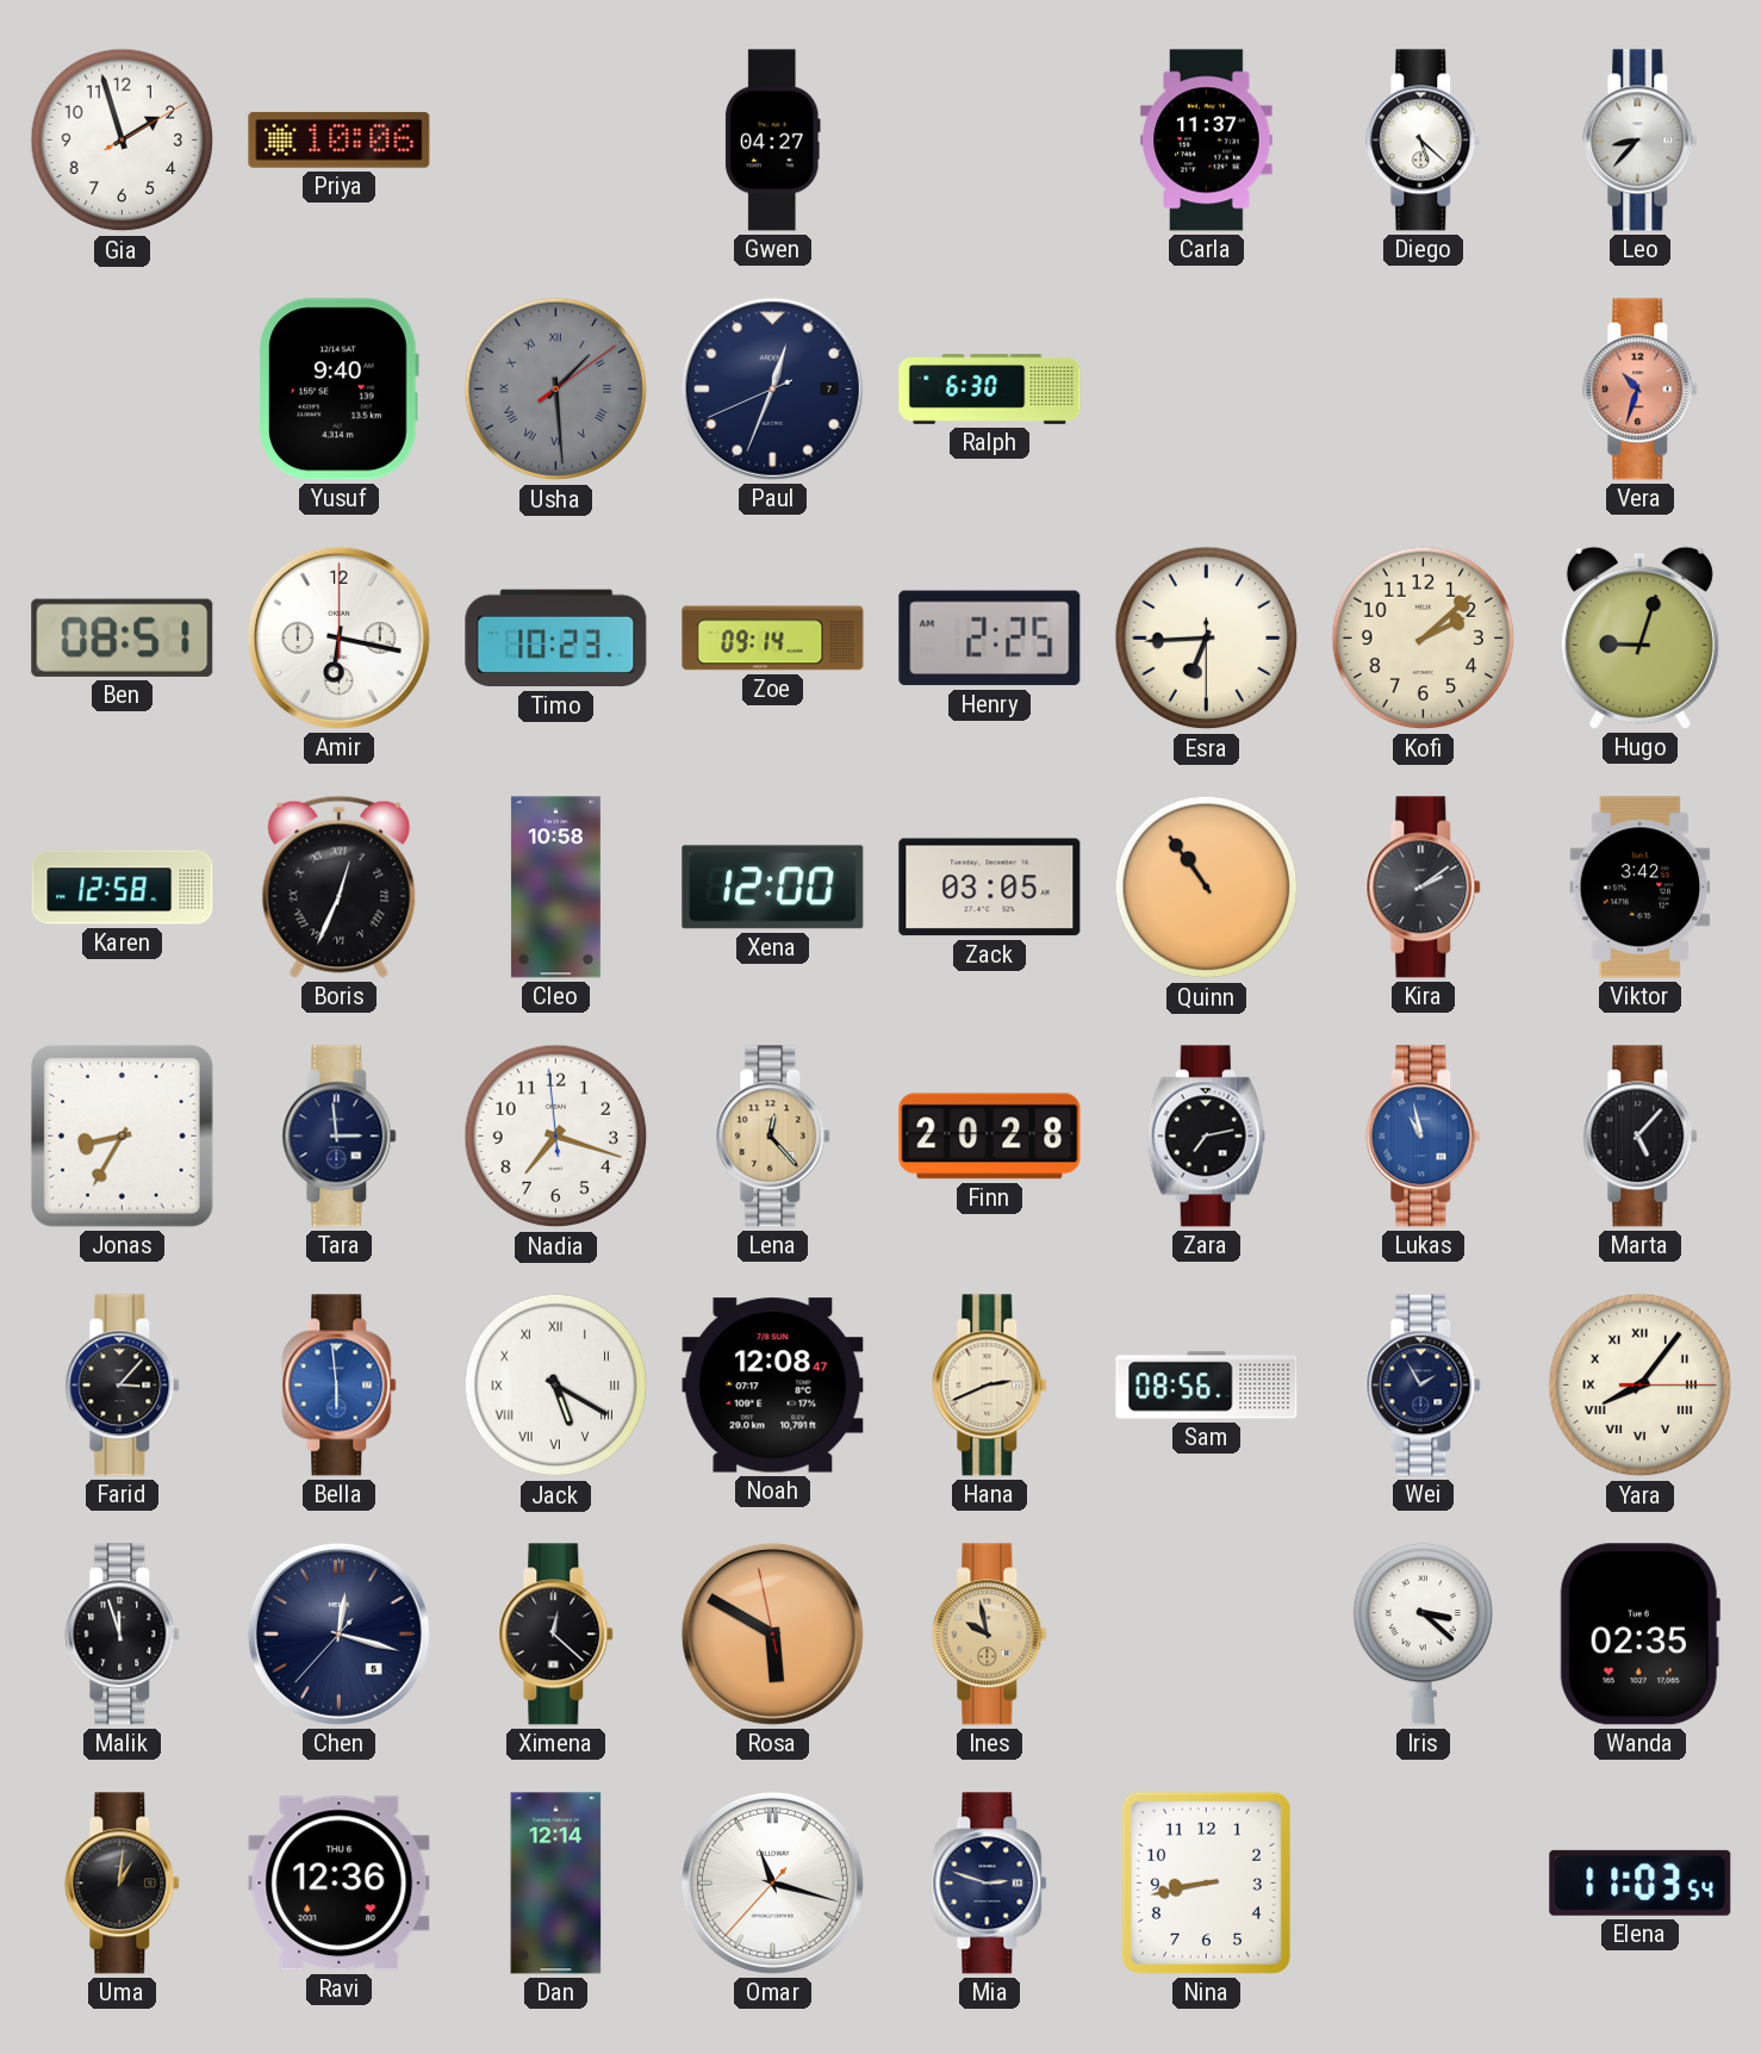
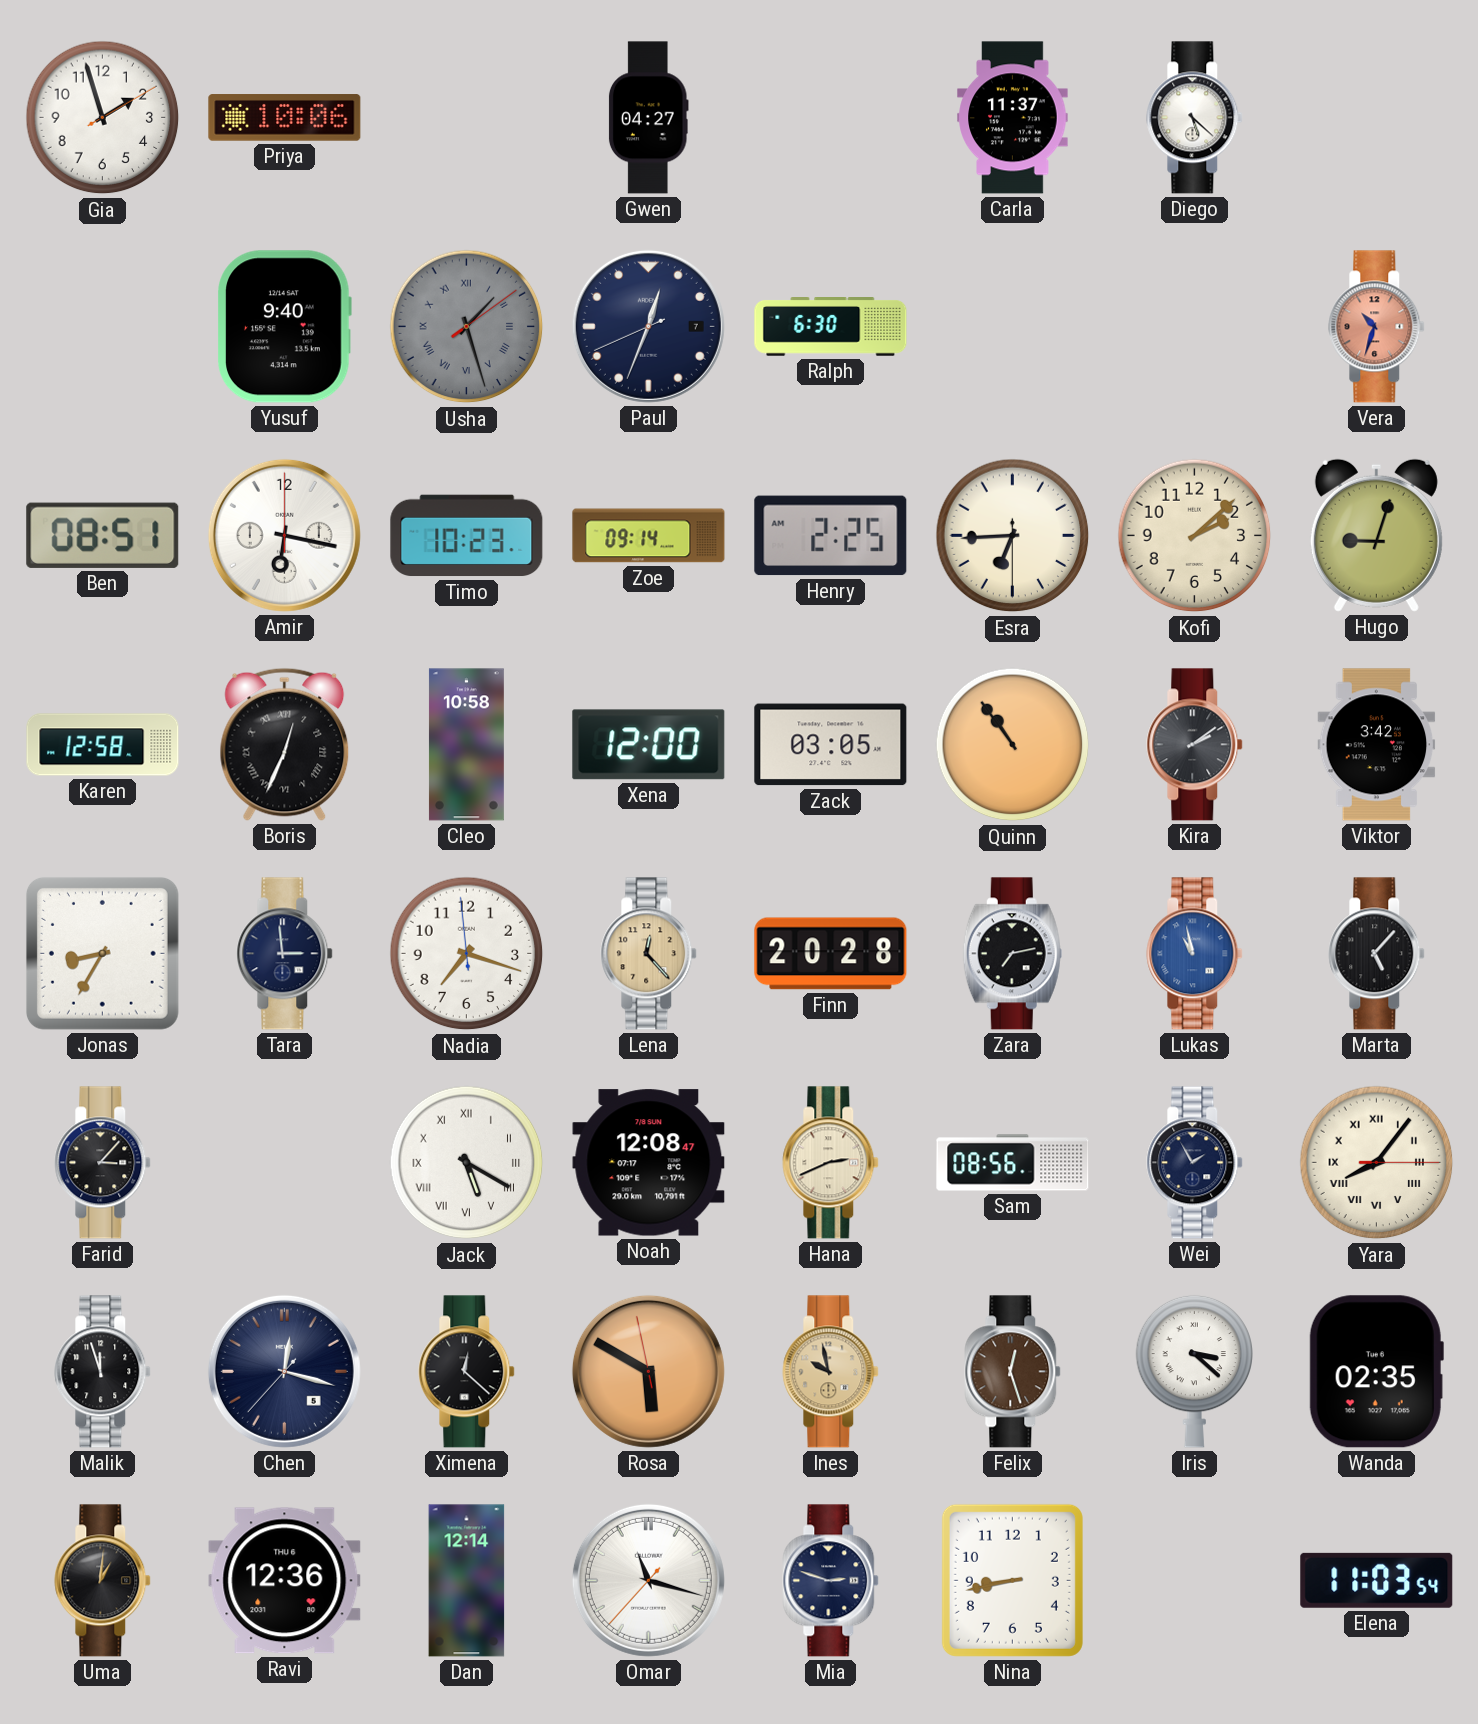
Leo: 8:37 -> none (1641, 141)
Usha: 1:29 -> 1:27 (467, 327)
Bella: 5:59 -> none (340, 1386)
Felix: none -> 12:27 (1013, 1372)
